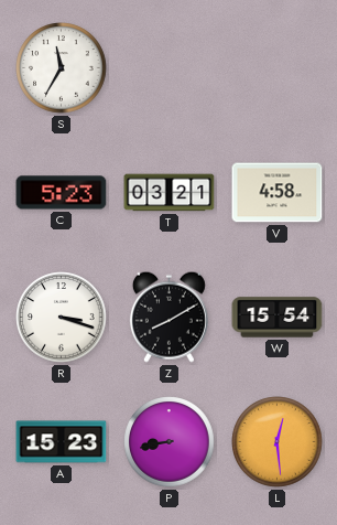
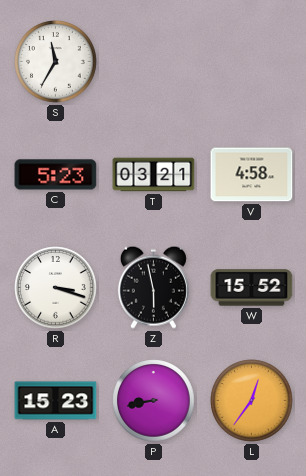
Z: 8:10 -> 5:58 (153, 287)
W: 15:54 -> 15:52 (252, 288)
L: 12:29 -> 12:36 (252, 401)
